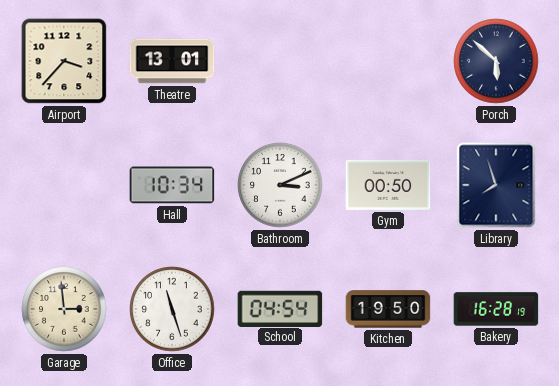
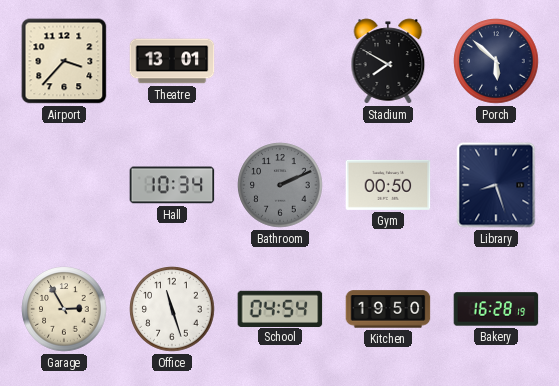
Stadium: none -> 7:50 (388, 61)
Bathroom: 3:11 -> 2:11 (280, 185)
Bathroom dial: white -> grey (280, 185)
Library: 7:57 -> 8:27 (496, 185)
Garage: 2:59 -> 2:55 (64, 309)
